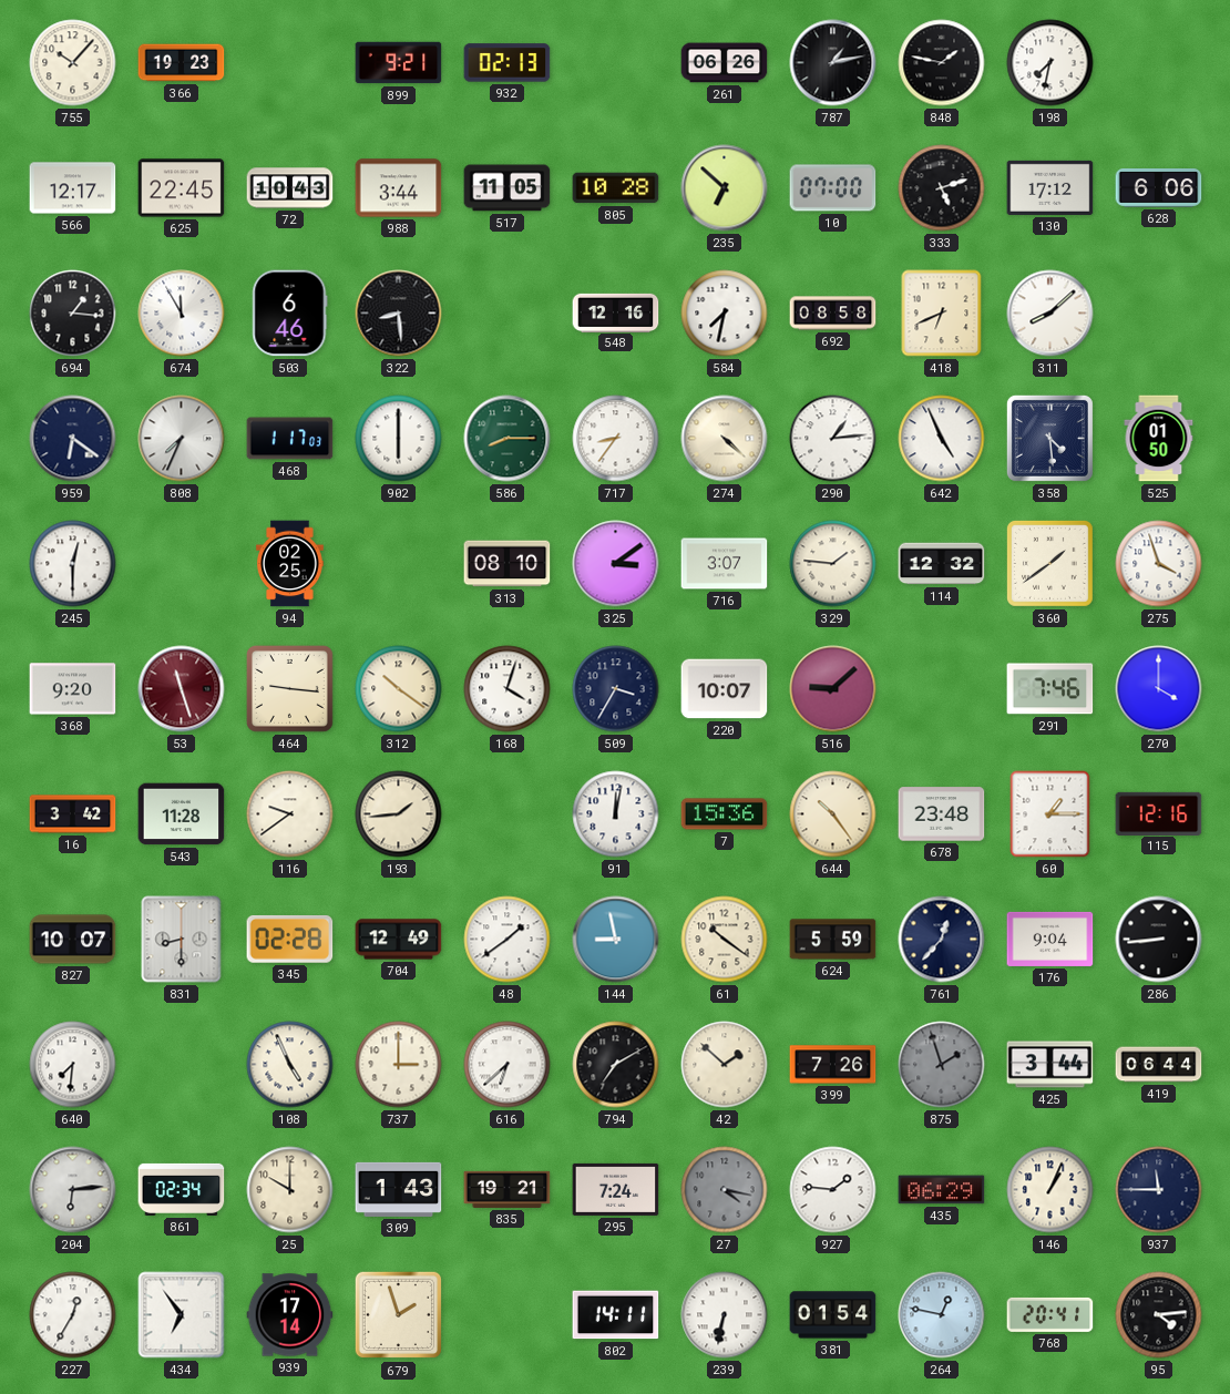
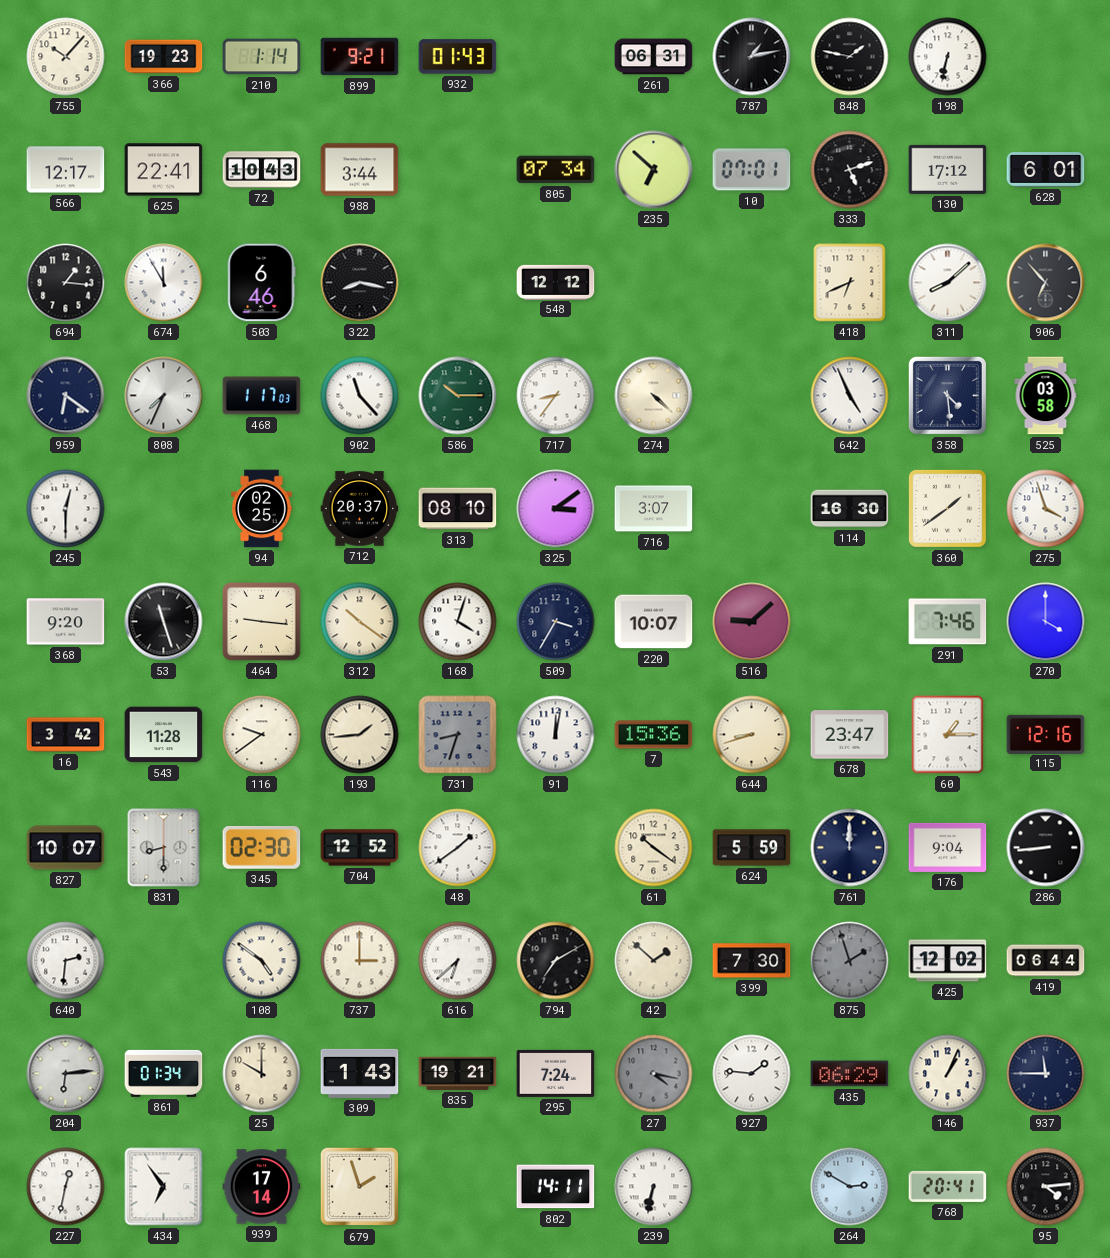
210: none -> 1:14 (262, 57)
932: 02:13 -> 01:43 (458, 57)
261: 06:26 -> 06:31 (654, 57)
198: 7:32 -> 6:32 (948, 57)
625: 22:45 -> 22:41 (164, 170)
517: 11:05 -> none (508, 188)
805: 10:28 -> 07:34 (556, 170)
10: 07:00 -> 07:01 (752, 170)
628: 6:06 -> 6:01 (1046, 170)
322: 8:29 -> 8:17 (360, 283)
548: 12:16 -> 12:12 (556, 282)
584: 7:32 -> none (725, 314)
692: 08:58 -> none (833, 314)
906: none -> 6:53 (1046, 283)
902: 6:00 -> 11:23 (360, 396)
586: 8:15 -> 10:15 (458, 396)
290: 1:14 -> none (833, 439)
525: 01:50 -> 03:58 (1046, 396)
712: none -> 20:37 (360, 509)
329: 1:46 -> none (833, 564)
114: 12:32 -> 16:30 (850, 509)
53 dial: burgundy -> black (164, 622)
731: none -> 8:33 (458, 735)
644: 10:24 -> 8:42 (752, 735)
678: 23:48 -> 23:47 (850, 735)
345: 02:28 -> 02:30 (262, 847)
704: 12:49 -> 12:52 (360, 848)
144: 8:58 -> none (616, 940)
761: 12:37 -> 12:00 (850, 848)
640: 7:31 -> 2:31 (66, 961)
108: 4:56 -> 4:51 (262, 961)
399: 7:26 -> 7:30 (752, 961)
425: 3:44 -> 12:02 (948, 961)
861: 02:34 -> 01:34 (164, 1073)
227: 12:35 -> 12:32 (66, 1187)
381: 01:54 -> none (833, 1315)
264: 12:47 -> 2:50 (850, 1187)
